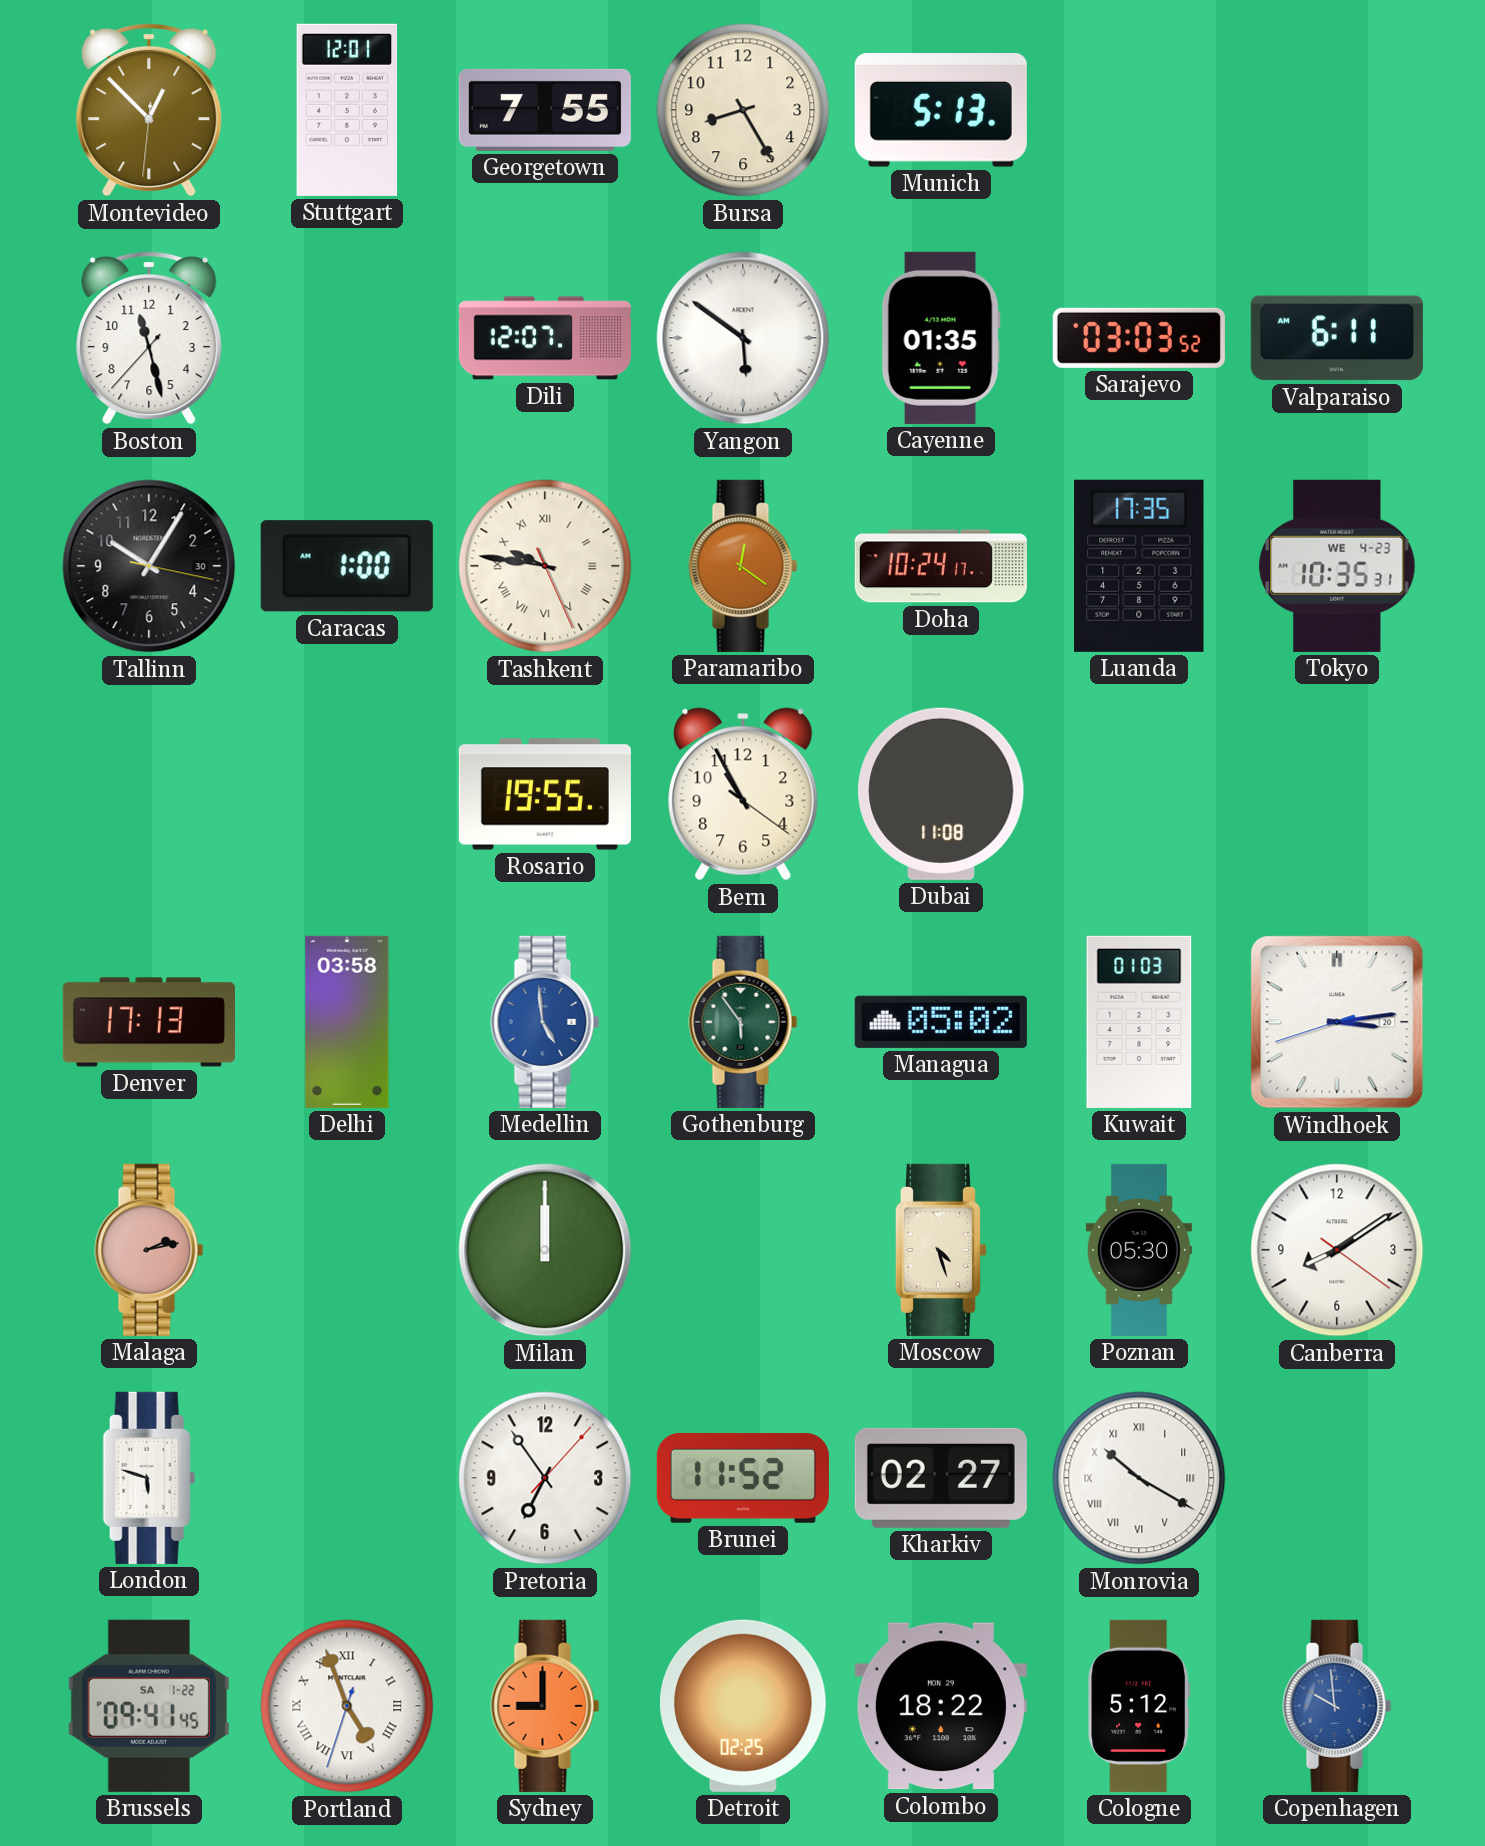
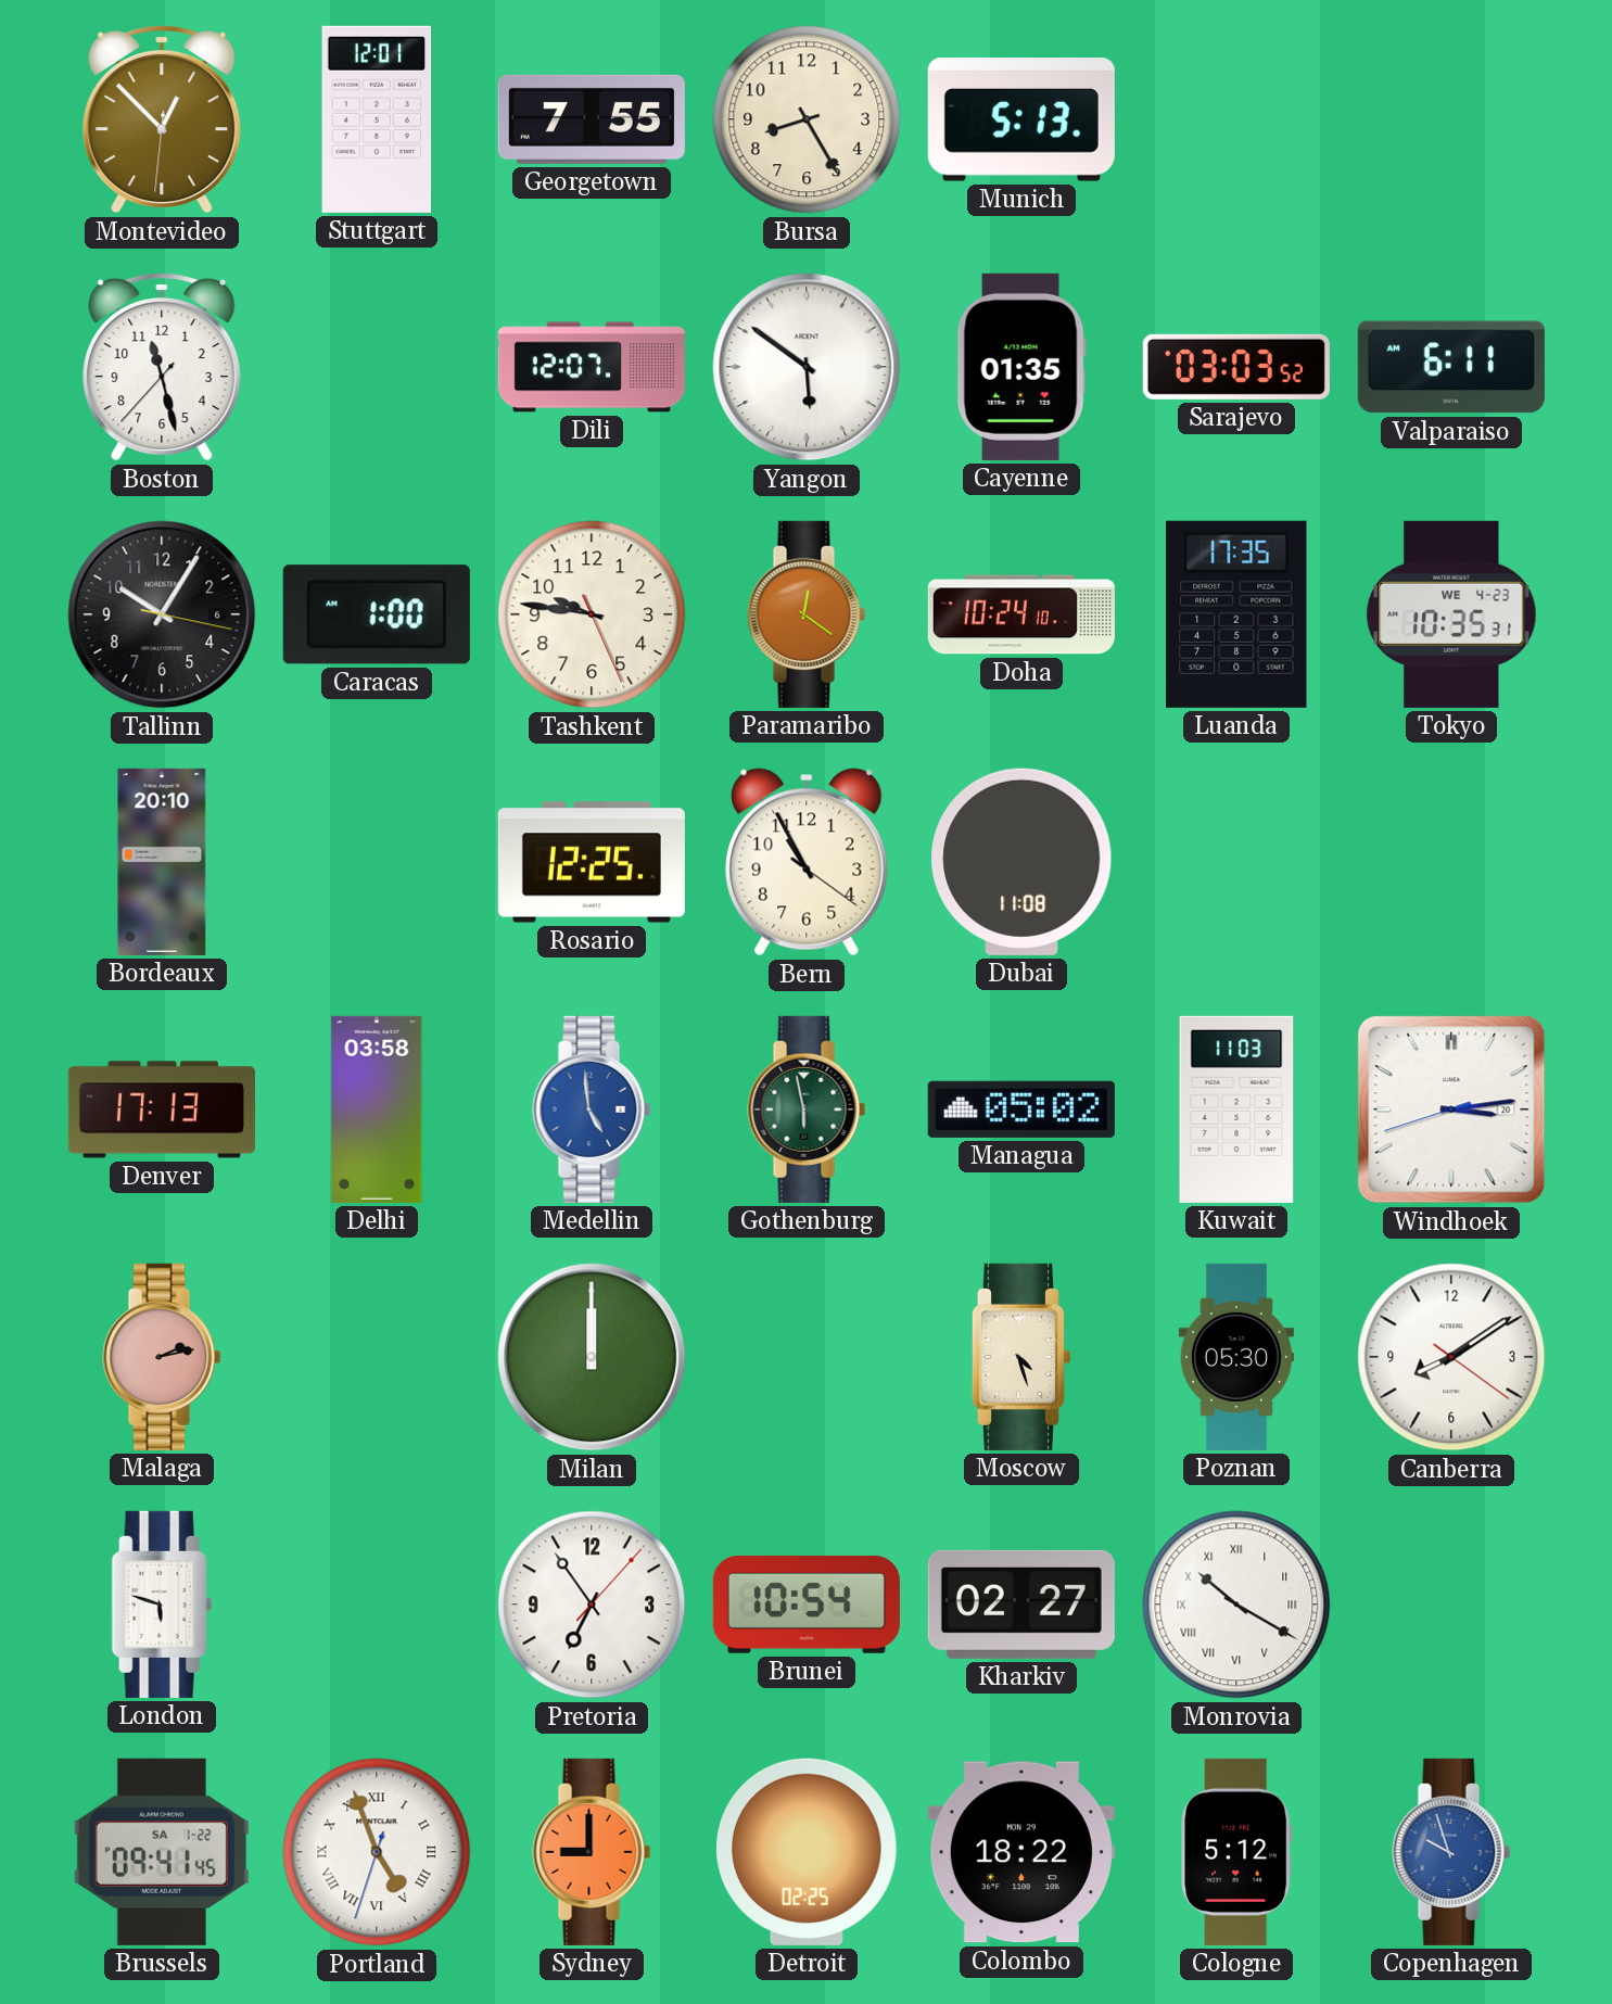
Tallinn date: 30 -> 6 (162, 614)
Tashkent numerals: Roman -> Arabic (592, 614)
Doha: 10:24:17 -> 10:24:10 (1021, 614)
Bordeaux: none -> 20:10 (162, 862)
Rosario: 19:55 -> 12:25 (592, 862)
Gothenburg: 5:54 -> 5:58 (807, 1109)
Kuwait: 01:03 -> 11:03 (1236, 1109)
Brunei: 11:52 -> 10:54 (807, 1606)
Copenhagen: 9:59 -> 9:57 (1451, 1852)
